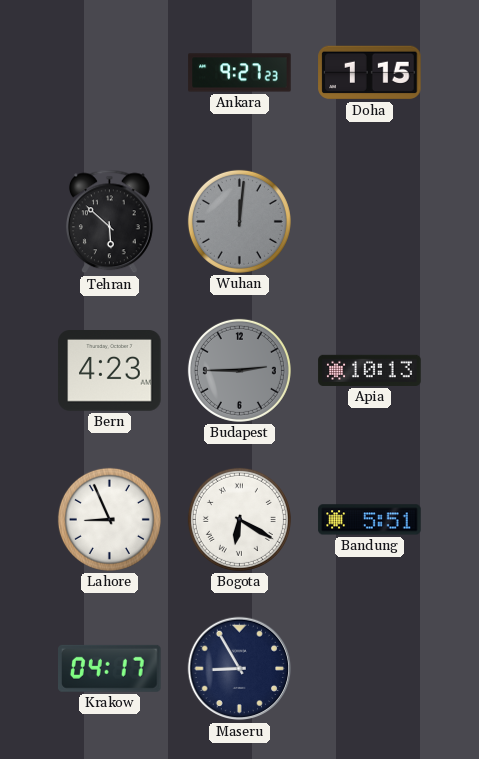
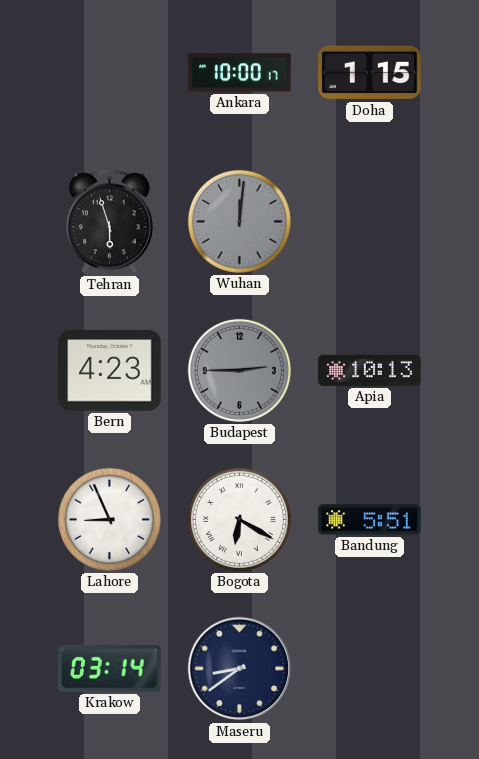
Ankara: 9:27 -> 10:00 (240, 73)
Tehran: 5:52 -> 5:57 (109, 222)
Krakow: 04:17 -> 03:14 (110, 668)
Maseru: 8:55 -> 8:39 (240, 669)
